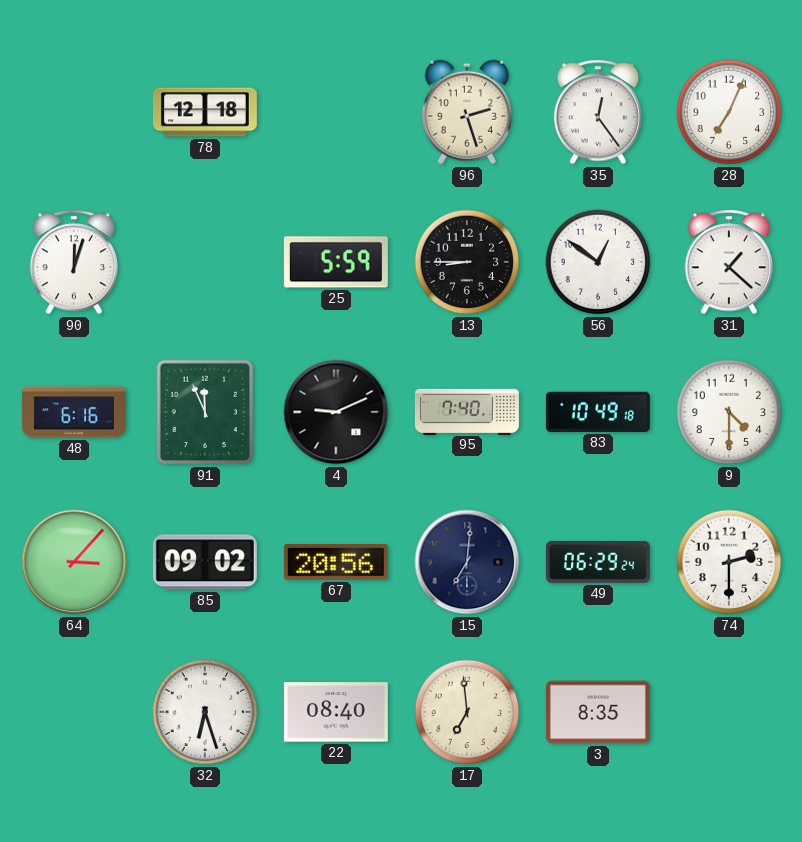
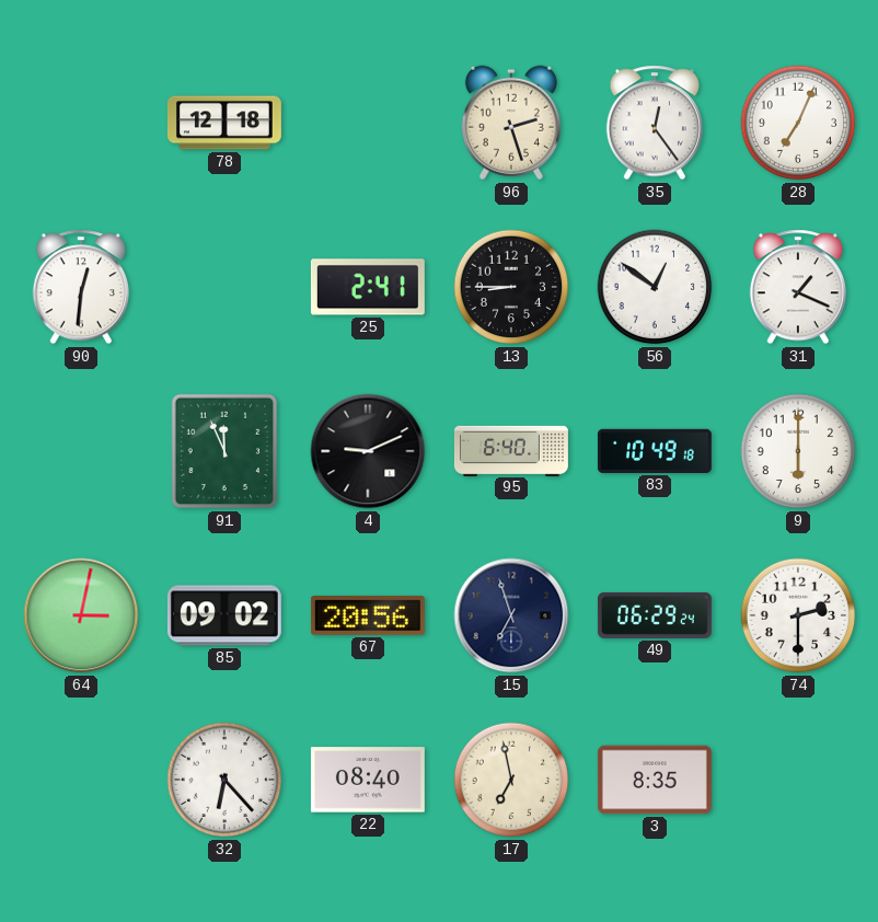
90: 12:03 -> 12:31 (81, 287)
25: 5:59 -> 2:41 (368, 287)
31: 1:22 -> 1:19 (798, 287)
48: 6:16 -> none (74, 412)
95: 7:40 -> 6:40 (511, 450)
9: 4:30 -> 6:00 (798, 451)
64: 3:07 -> 3:02 (81, 615)
15: 7:01 -> 6:57 (511, 615)
32: 6:27 -> 6:23 (224, 780)
17: 6:59 -> 6:58 (511, 780)
